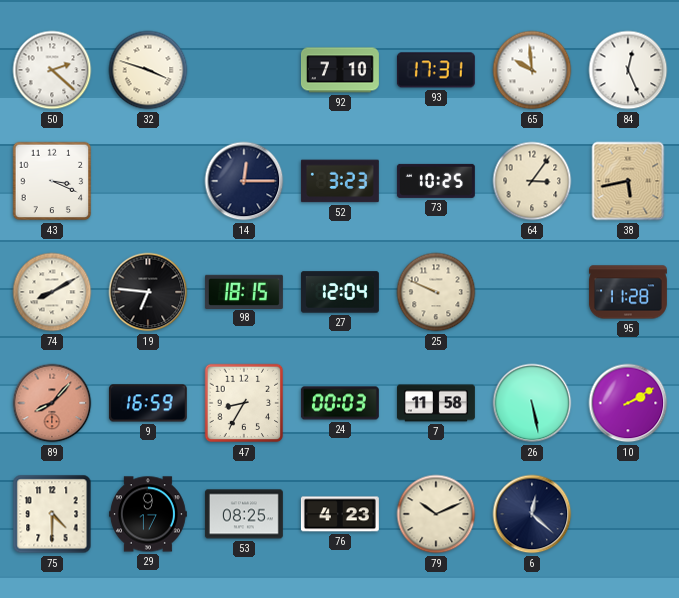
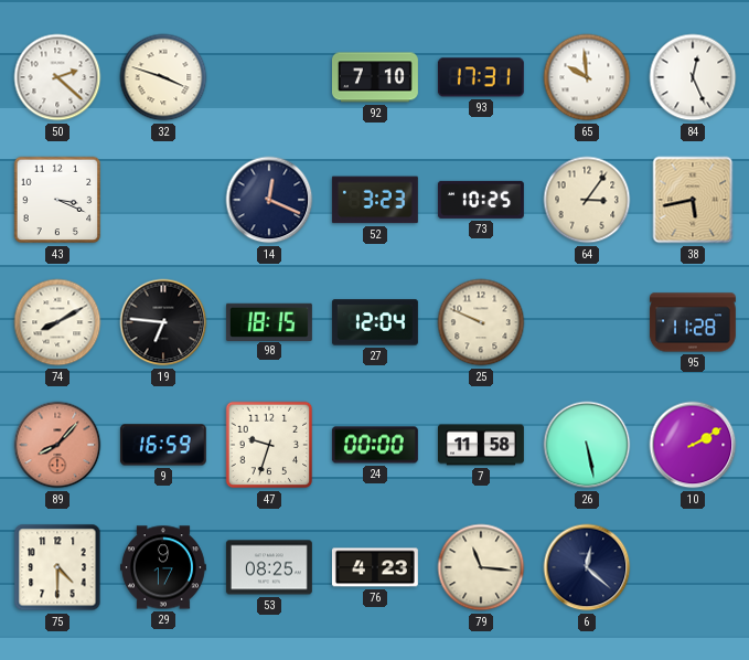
14: 12:15 -> 12:19 (269, 200)
47: 8:35 -> 9:33 (269, 445)
24: 00:03 -> 00:00 (375, 445)
79: 10:11 -> 11:16 (481, 567)
